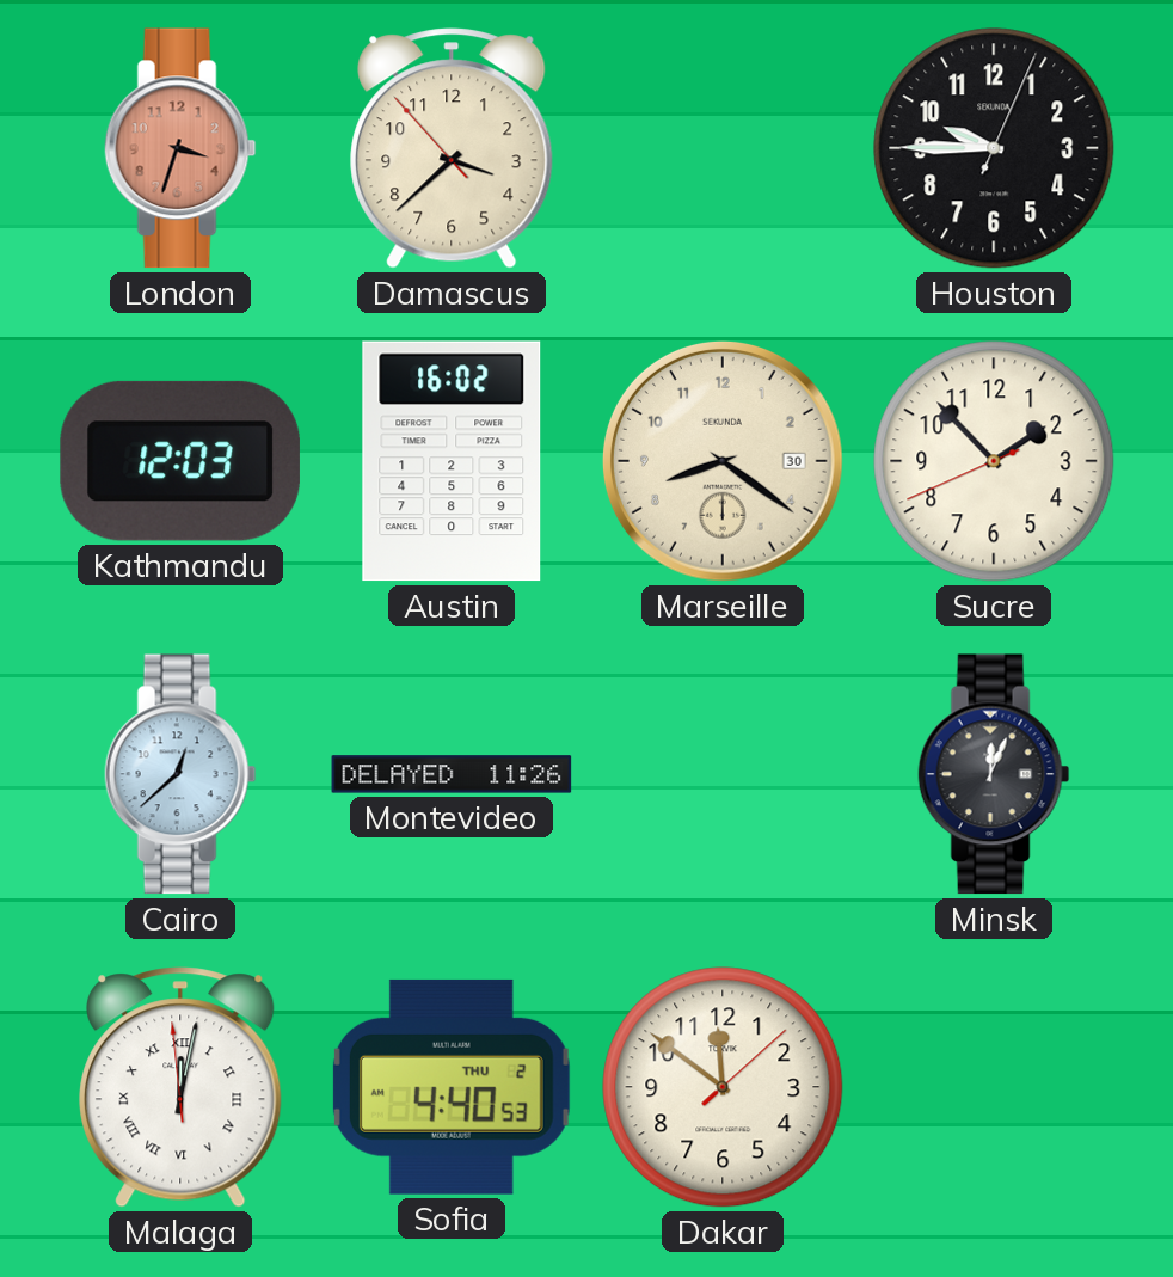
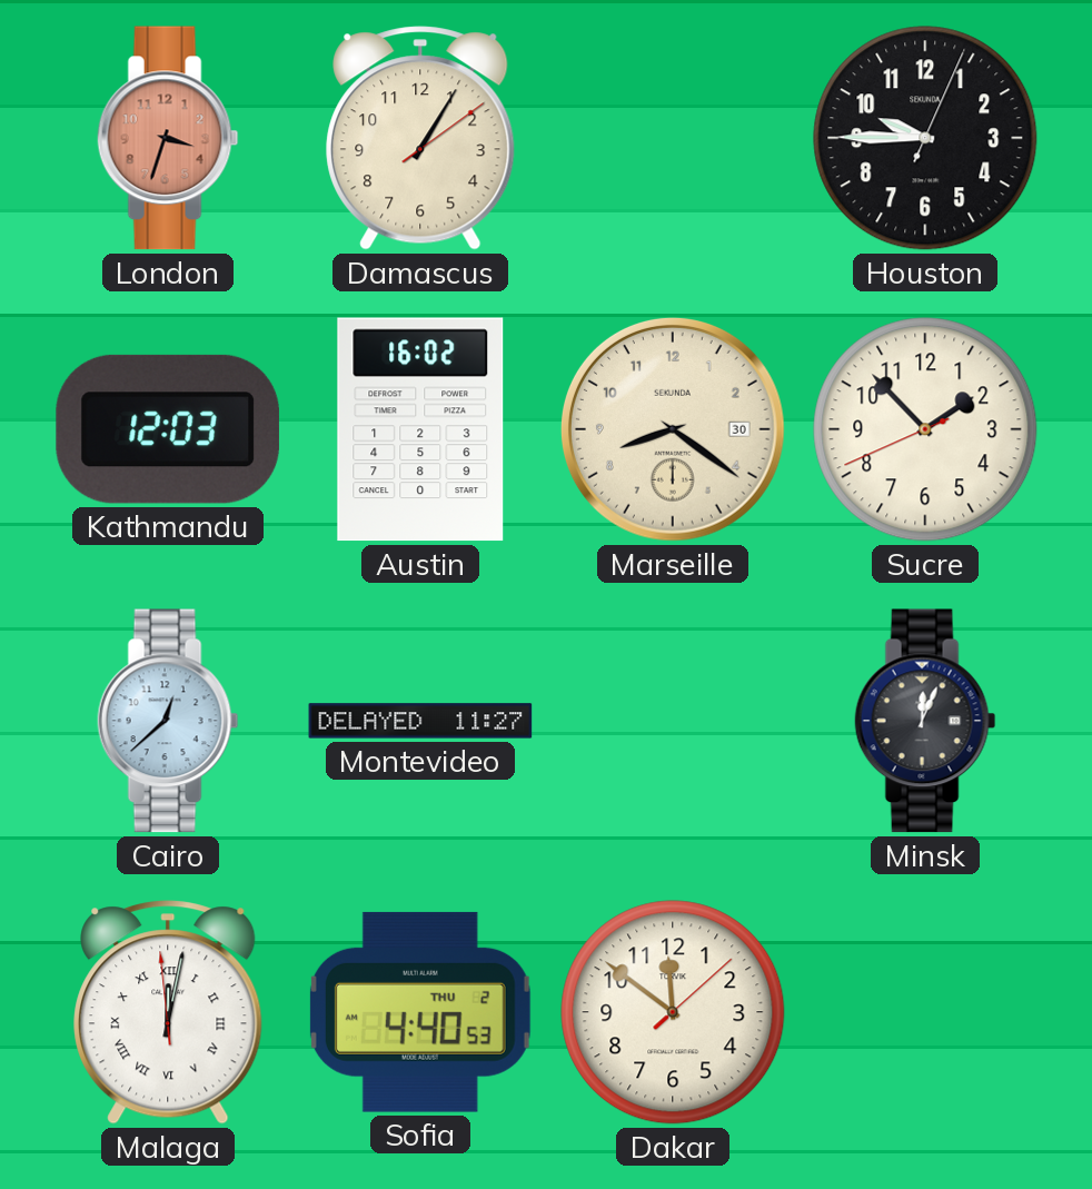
Damascus: 3:37 -> 1:05 (420, 138)
Montevideo: 11:26 -> 11:27 (420, 721)
